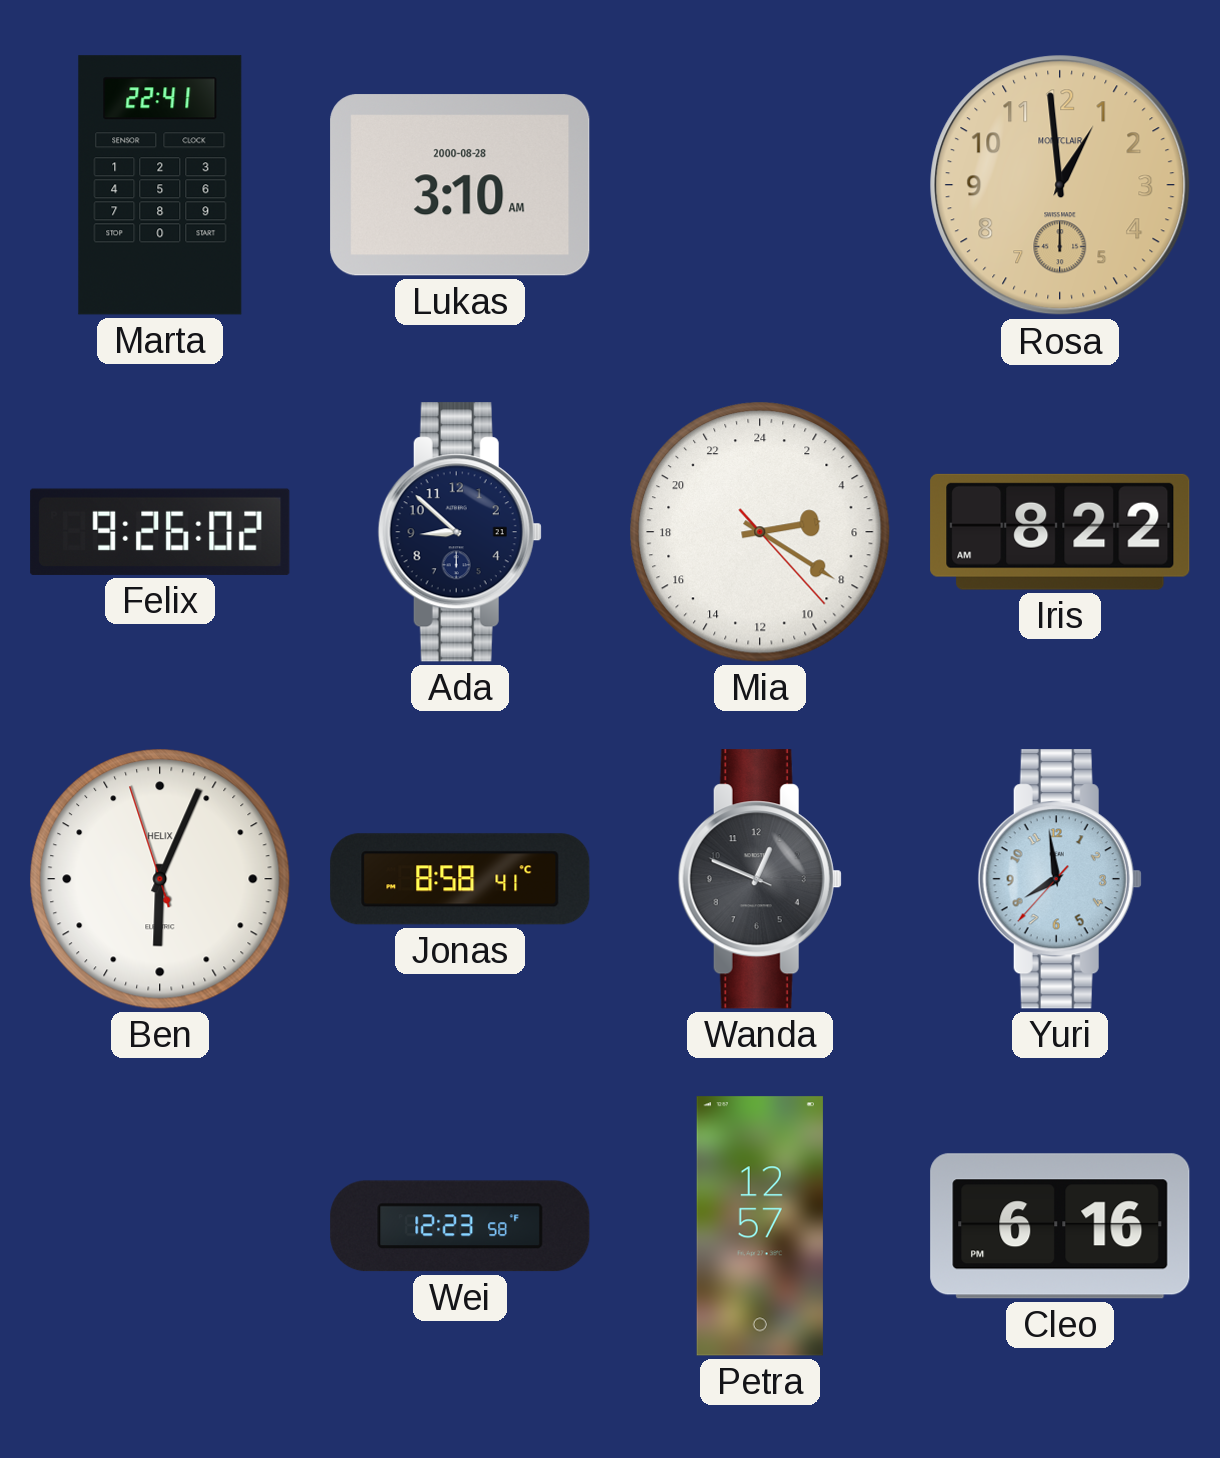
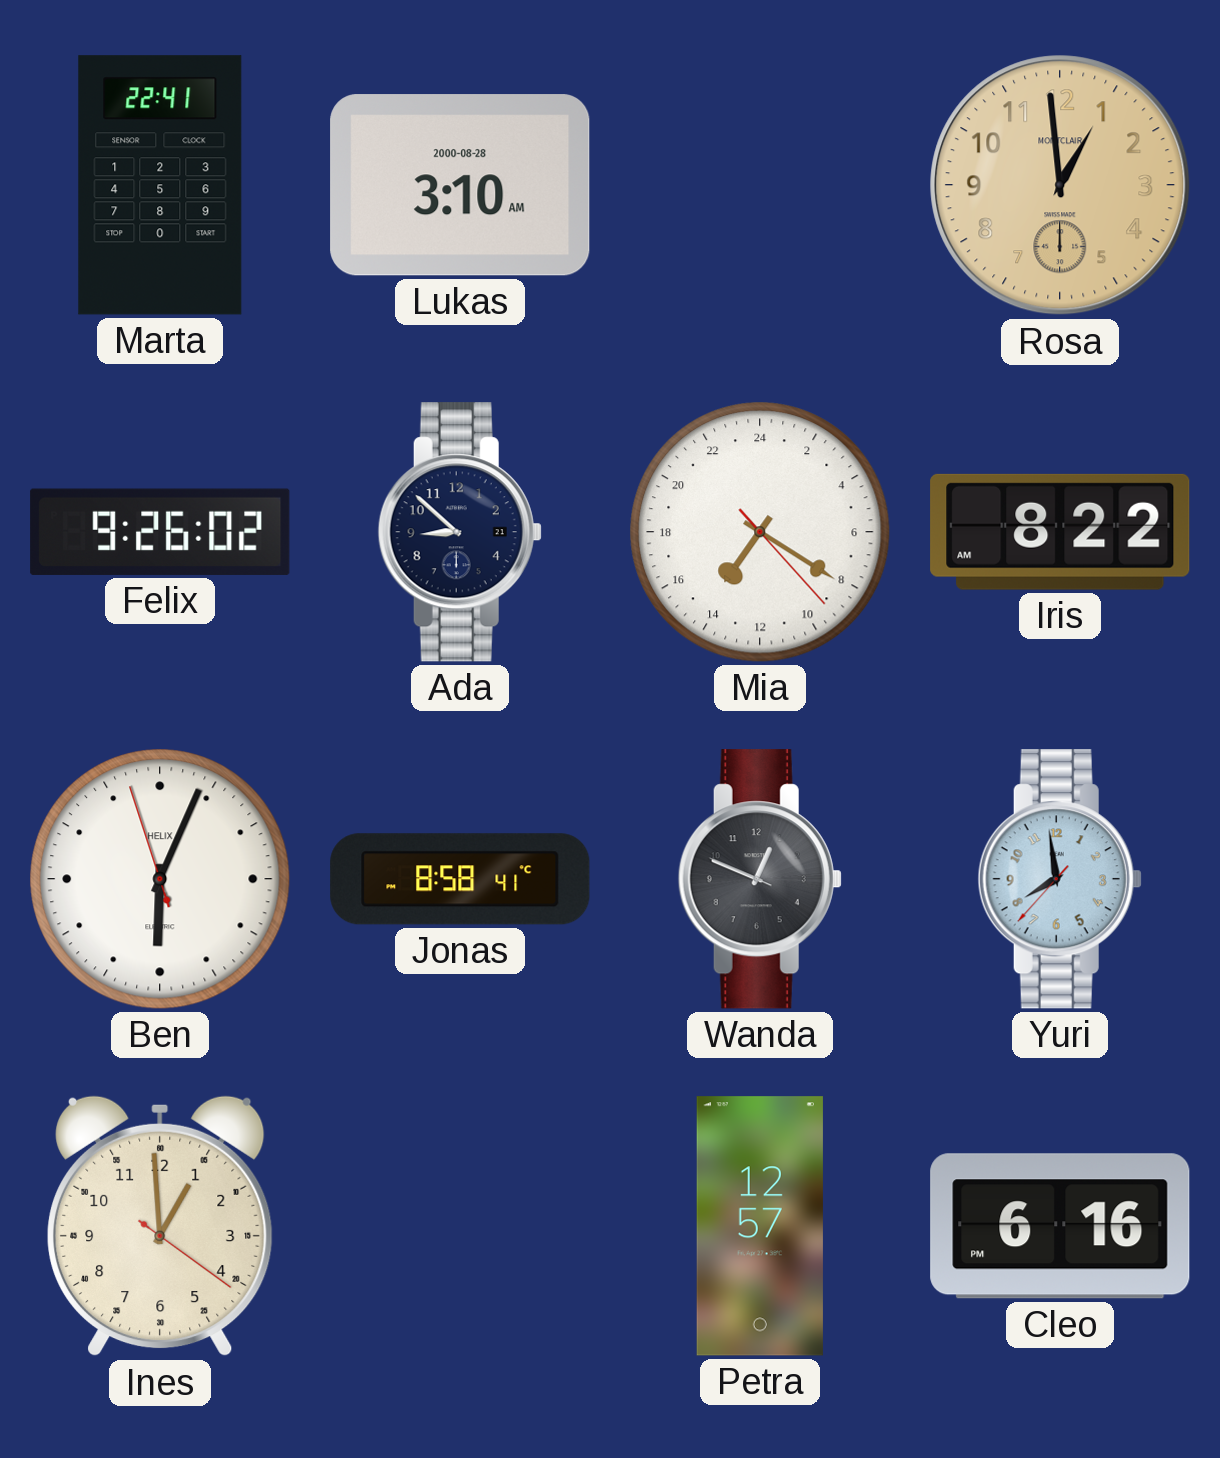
Mia: 5:20 -> 14:20 (760, 532)
Ines: none -> 12:59 (161, 1226)
Wei: 12:23 -> none (460, 1226)
